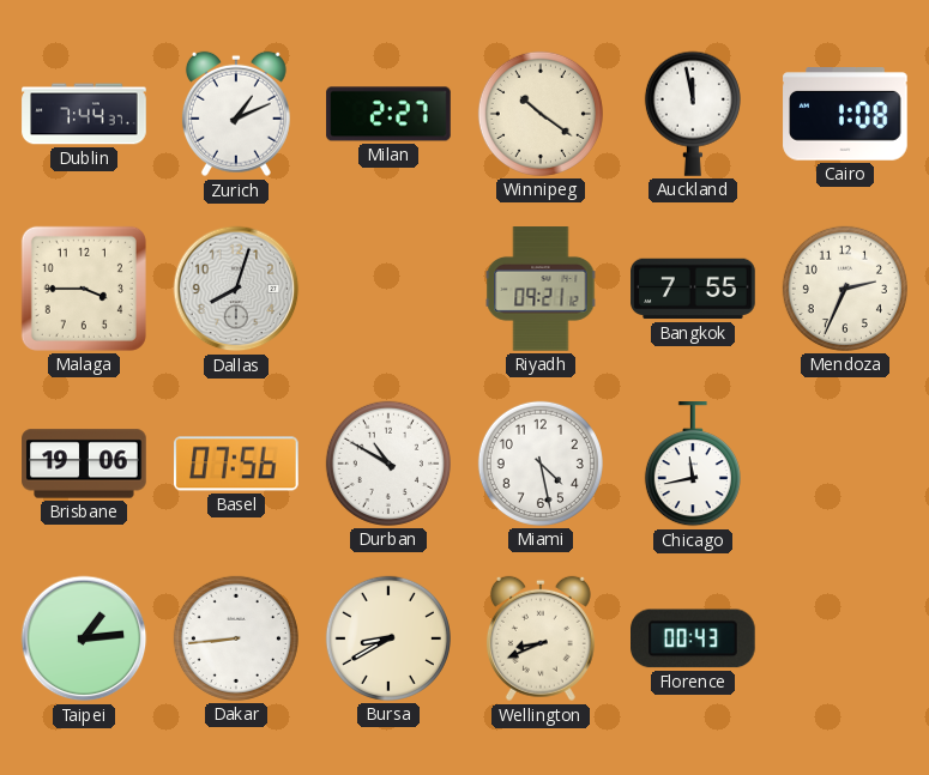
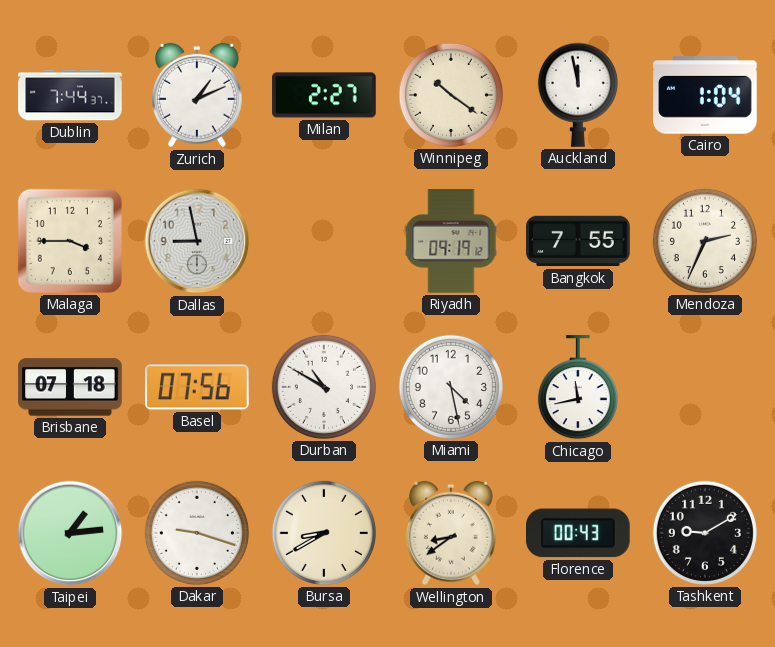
Cairo: 1:08 -> 1:04 (705, 95)
Dallas: 8:03 -> 8:58 (197, 241)
Riyadh: 09:21 -> 09:19 (451, 241)
Brisbane: 19:06 -> 07:18 (70, 387)
Dakar: 8:44 -> 9:18 (197, 533)
Wellington: 8:41 -> 8:39 (451, 533)
Tashkent: none -> 9:10 (705, 533)
